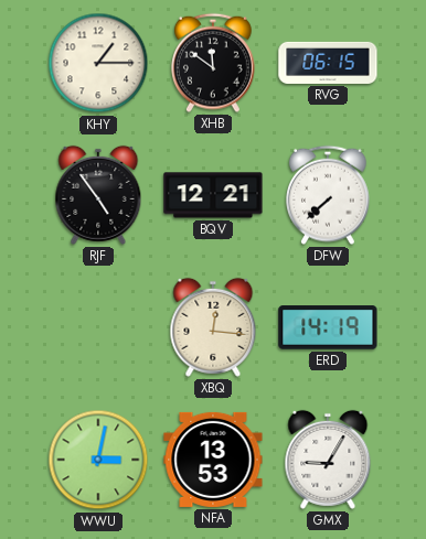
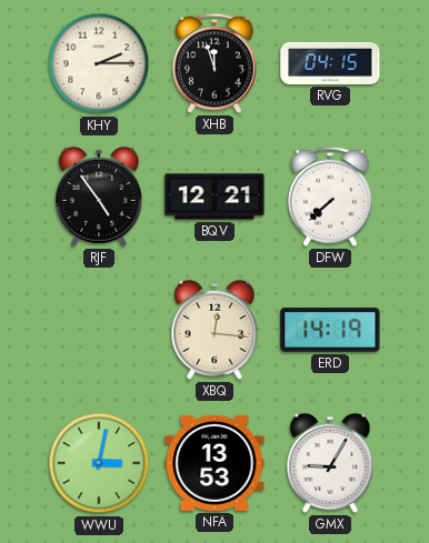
KHY: 1:15 -> 2:15 (99, 63)
XHB: 11:51 -> 11:57 (216, 63)
RVG: 06:15 -> 04:15 (330, 63)
